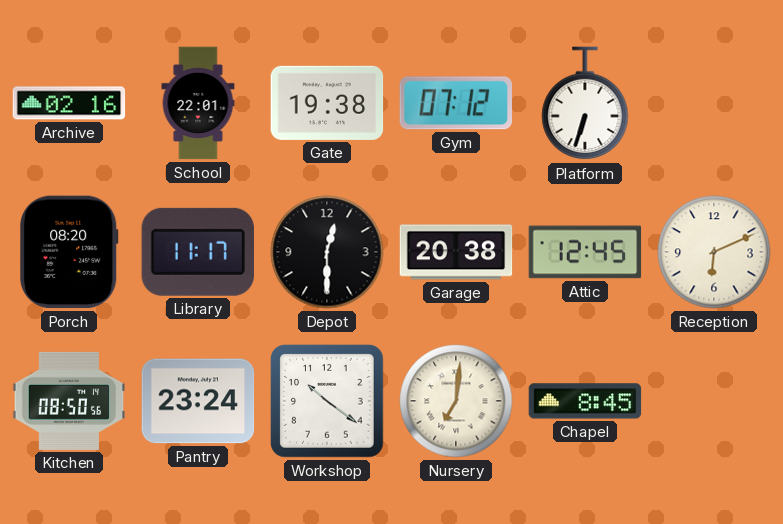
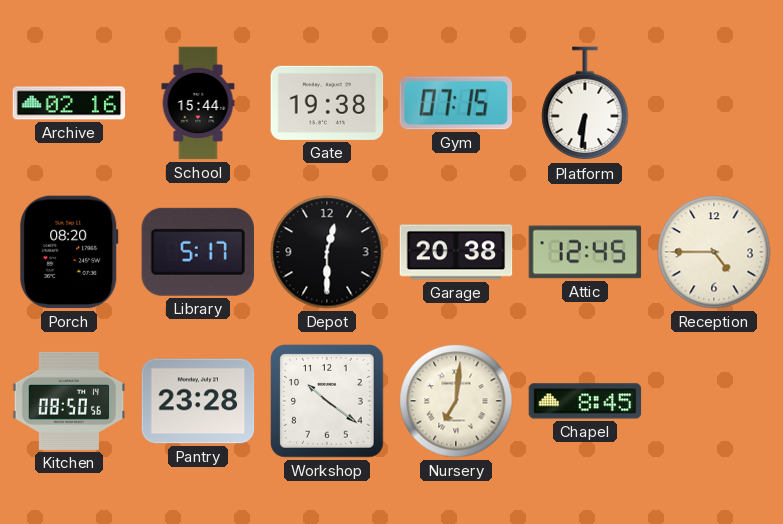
School: 22:01 -> 15:44 (198, 103)
Gym: 07:12 -> 07:15 (456, 103)
Platform: 6:33 -> 6:31 (585, 104)
Library: 11:17 -> 5:17 (198, 252)
Reception: 6:11 -> 4:45 (714, 252)
Pantry: 23:24 -> 23:28 (198, 401)
